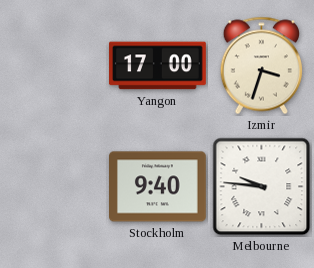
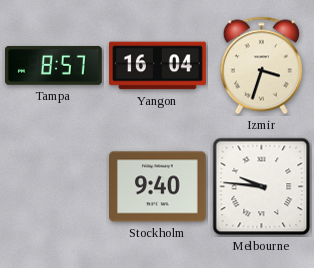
Tampa: none -> 8:57 (53, 65)
Yangon: 17:00 -> 16:04 (158, 66)
